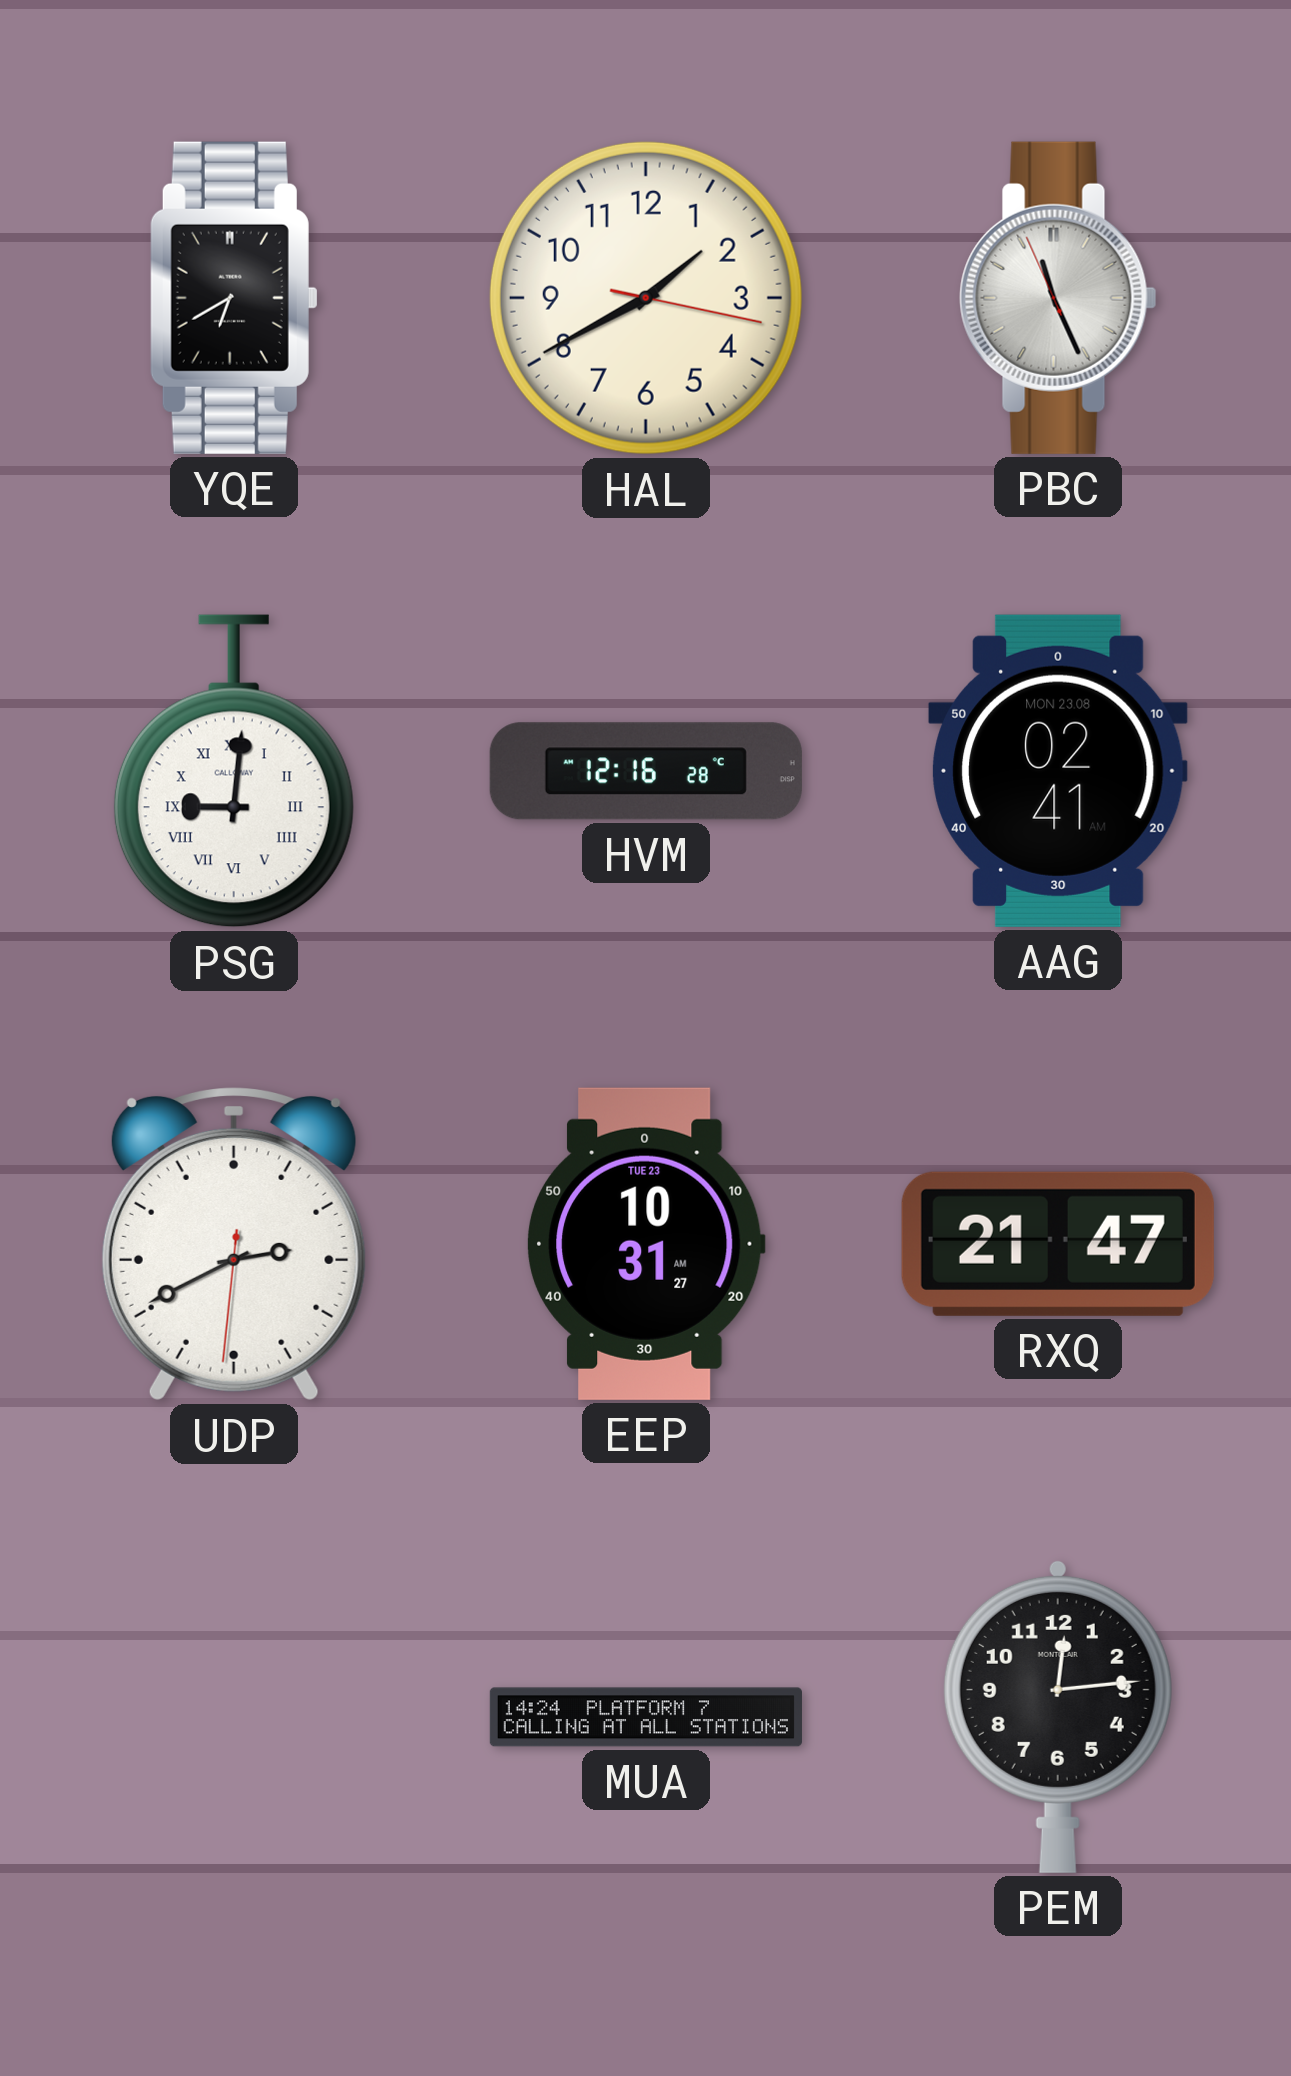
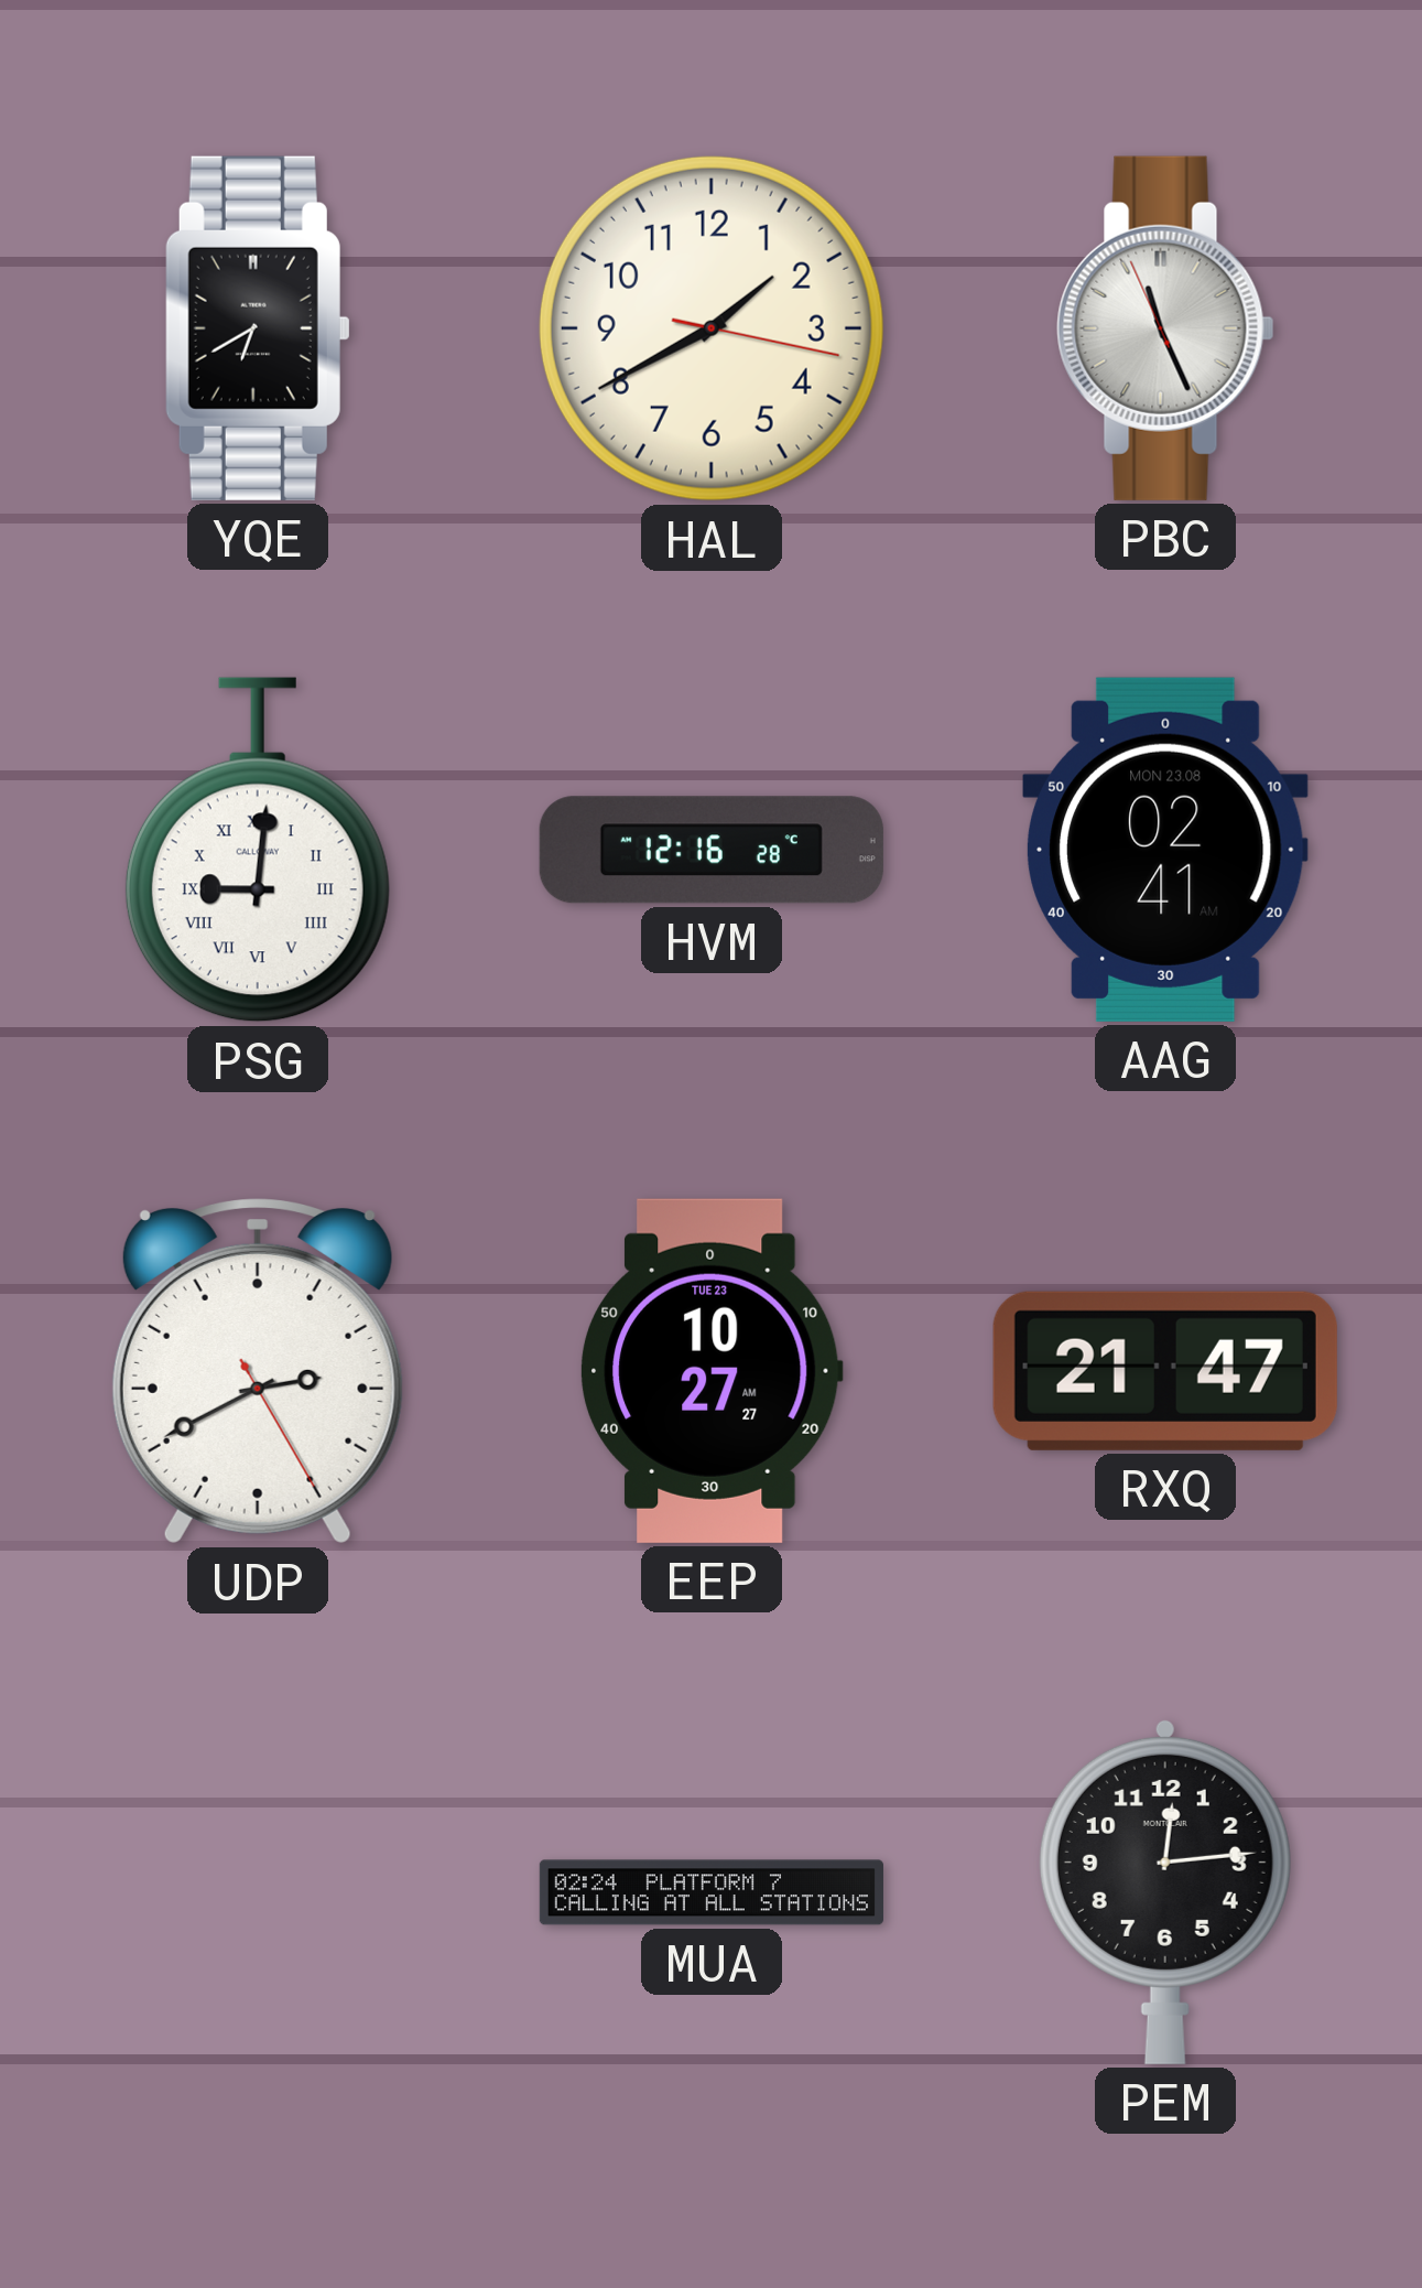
UDP: 2:40:31 -> 2:40:25 (258, 1372)
EEP: 10:31 -> 10:27 (712, 1371)
MUA: 14:24 -> 02:24 (712, 1892)
